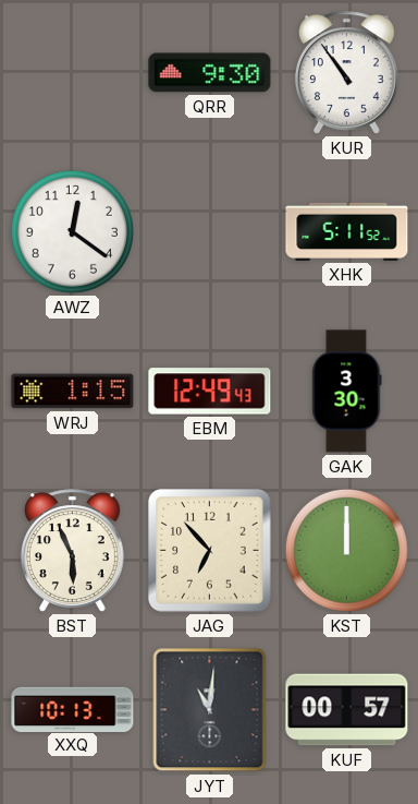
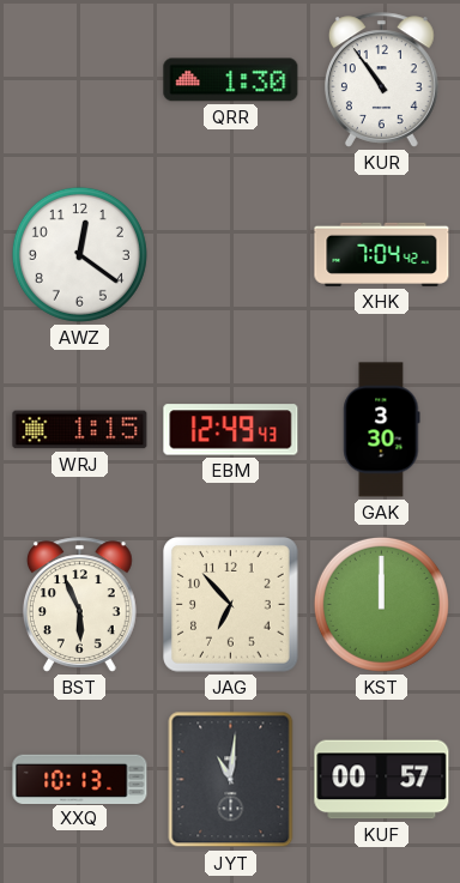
QRR: 9:30 -> 1:30 (231, 80)
XHK: 5:11 -> 7:04 (382, 254)
